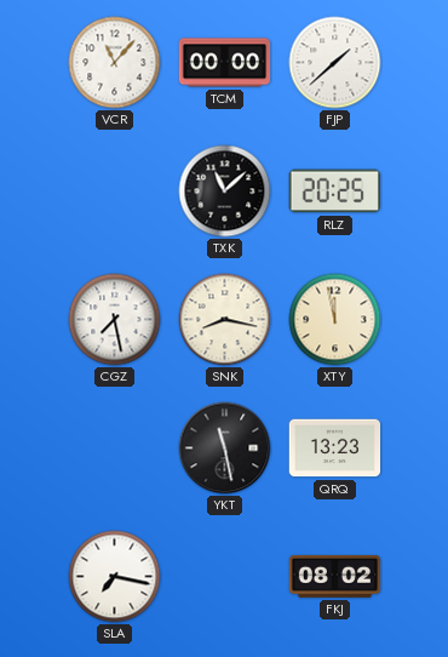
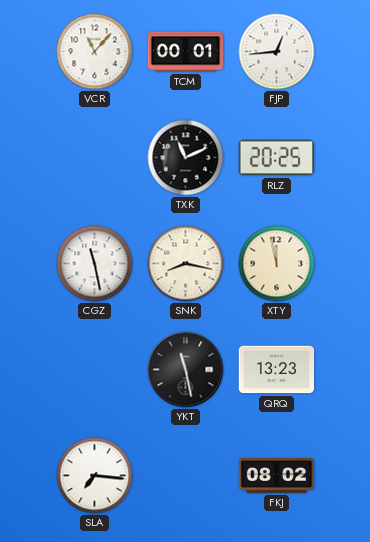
TCM: 00:00 -> 00:01 (186, 52)
FJP: 1:38 -> 12:44 (277, 52)
TXK: 11:08 -> 11:11 (186, 158)
CGZ: 7:28 -> 11:28 (95, 264)
SLA: 7:17 -> 7:16 (95, 476)
